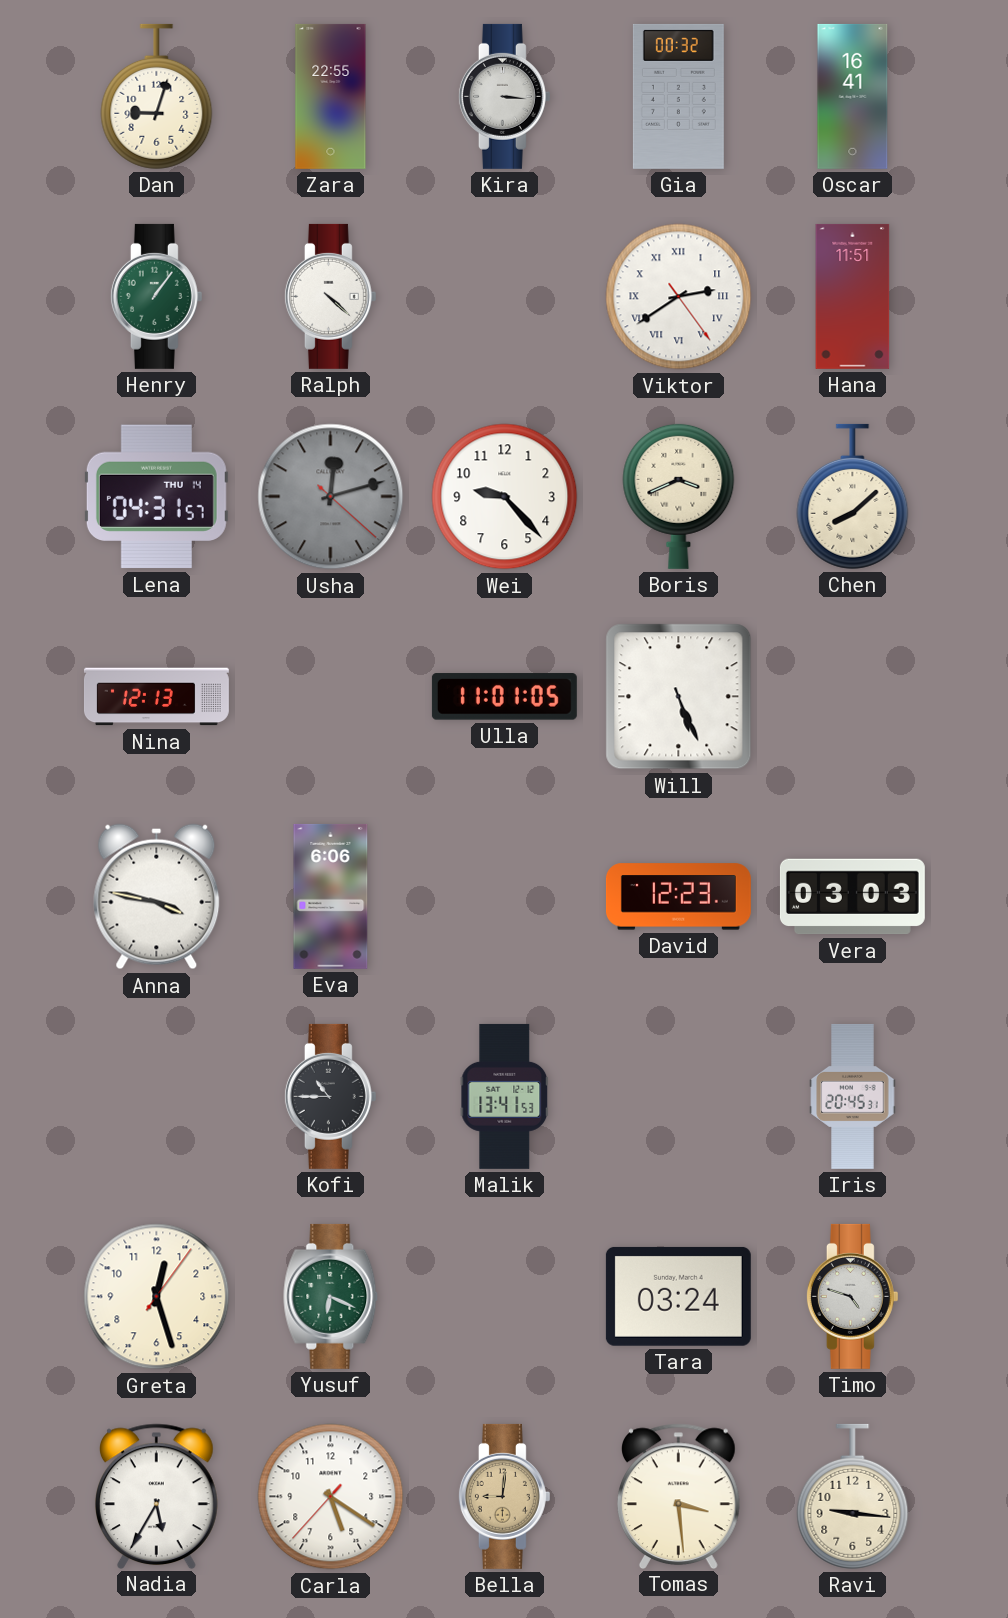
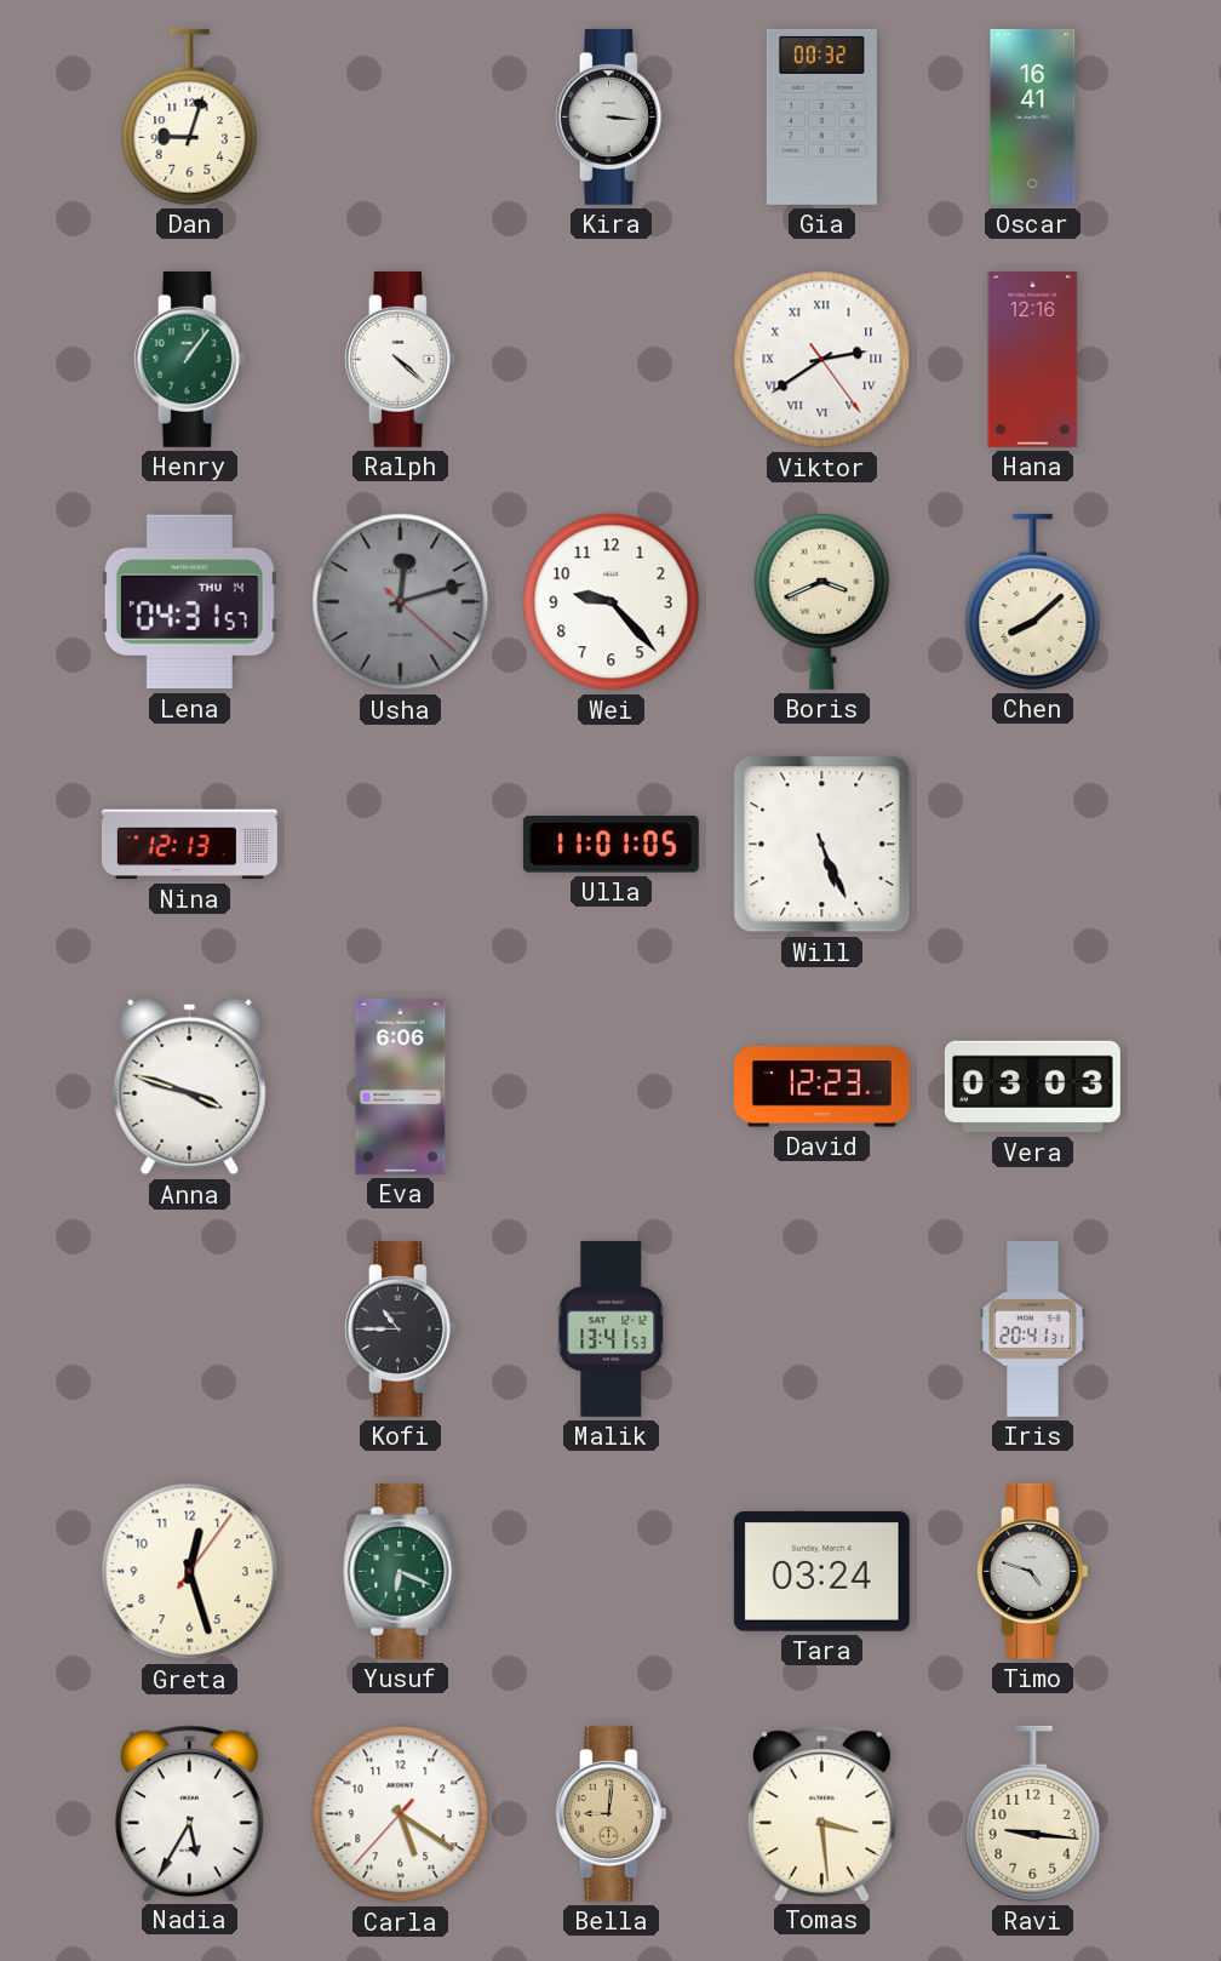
Zara: 22:55 -> none (331, 96)
Hana: 11:51 -> 12:16 (1033, 359)
Anna: 3:47 -> 3:48 (190, 1087)
Iris: 20:45 -> 20:41 (1033, 1328)
